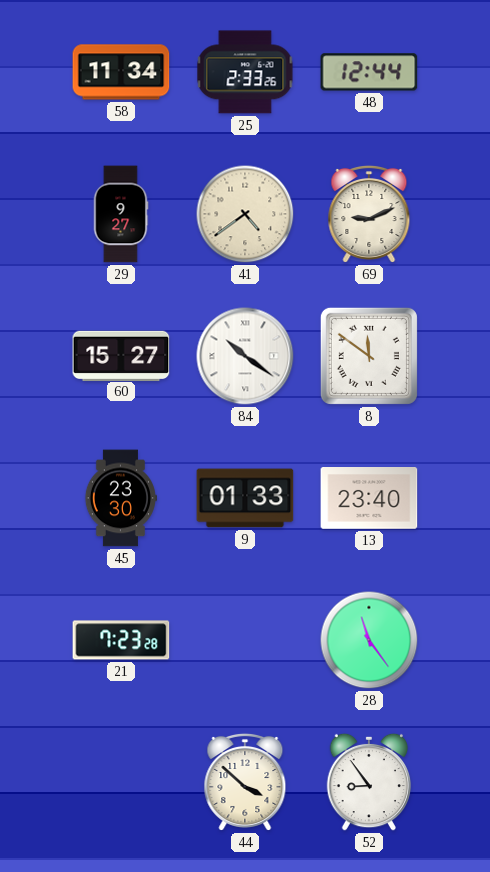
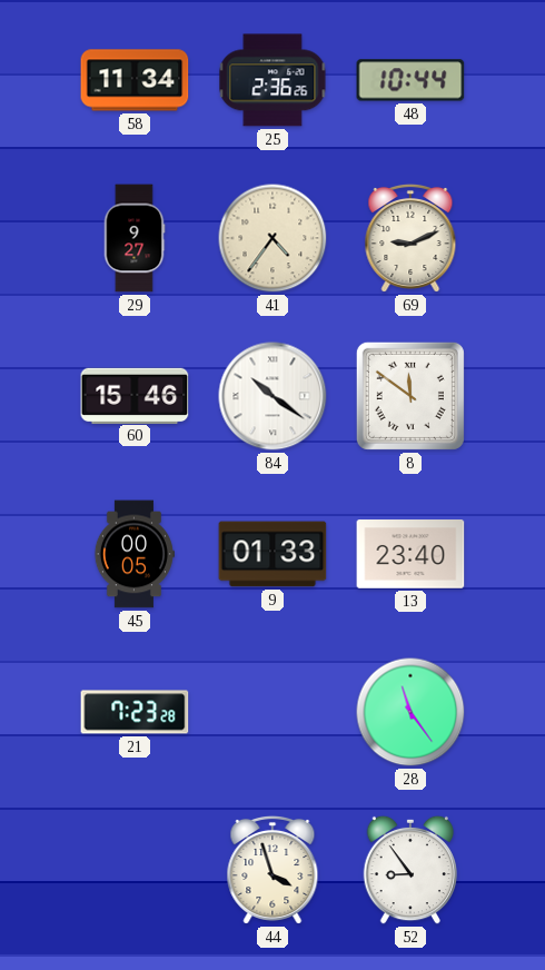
25: 2:33 -> 2:36 (272, 80)
48: 12:44 -> 10:44 (410, 80)
41: 4:39 -> 4:36 (272, 238)
60: 15:27 -> 15:46 (135, 395)
45: 23:30 -> 00:05 (133, 554)
44: 3:52 -> 3:57 (272, 870)
